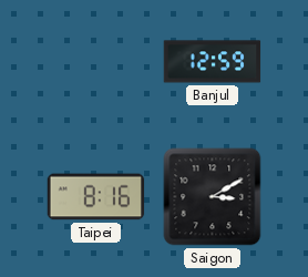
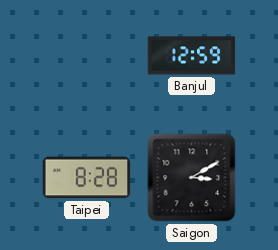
Taipei: 8:16 -> 8:28 (87, 178)
